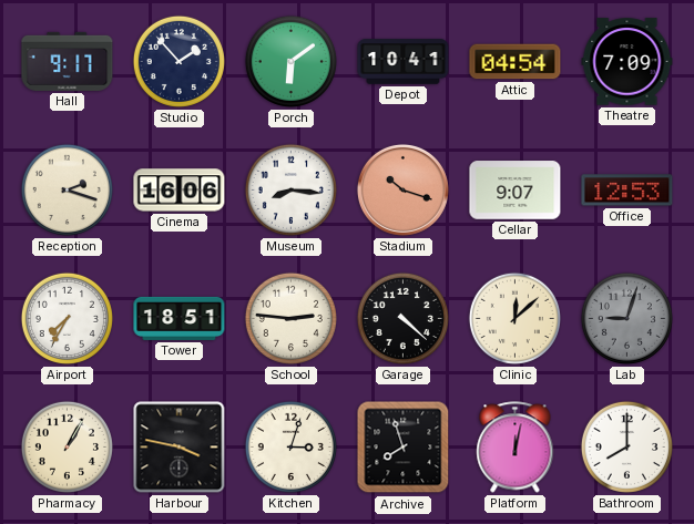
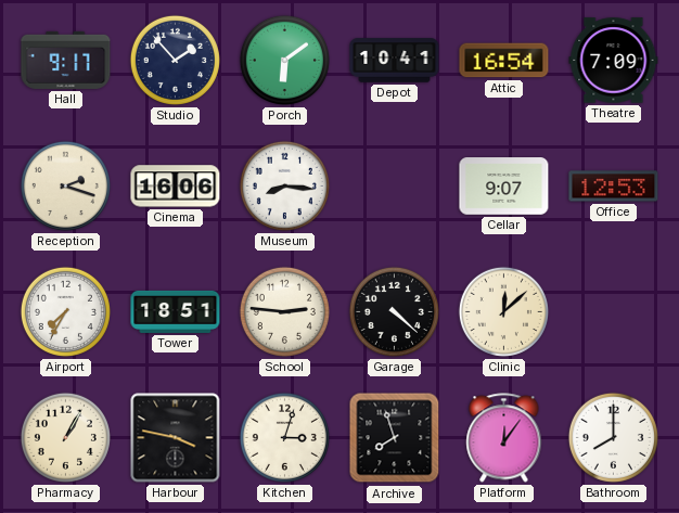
Attic: 04:54 -> 16:54 (504, 61)
Stadium: 10:18 -> none (402, 189)
Lab: 9:03 -> none (626, 318)
Platform: 12:02 -> 12:06 (504, 438)
